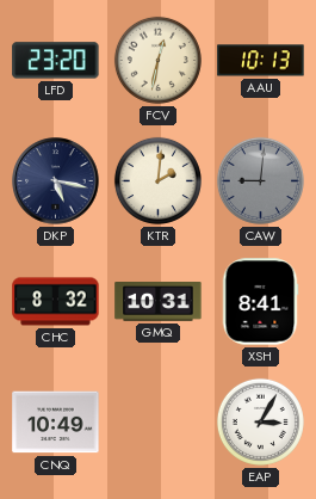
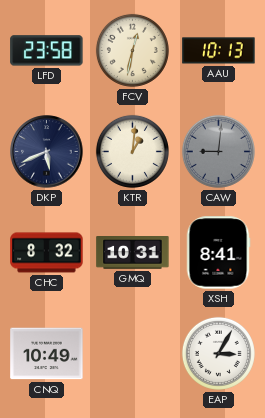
LFD: 23:20 -> 23:58 (47, 51)
DKP: 5:17 -> 5:41 (47, 152)
KTR: 2:01 -> 1:01 (132, 151)
